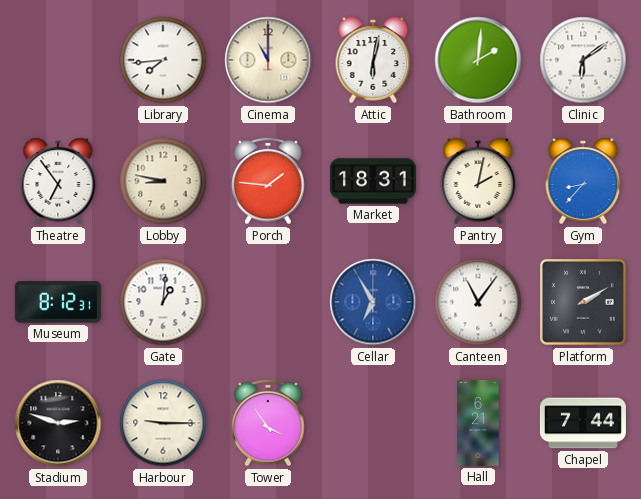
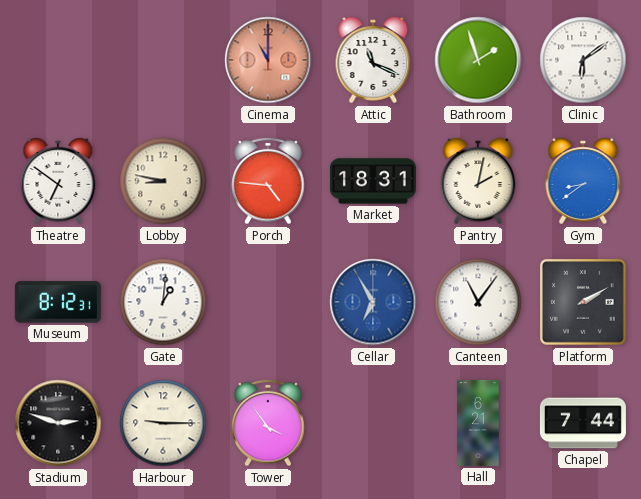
Library: 7:44 -> none (163, 60)
Cinema dial: cream -> salmon (268, 60)
Attic: 6:02 -> 11:19 (373, 60)
Bathroom: 2:01 -> 1:57 (478, 60)
Theatre: 6:54 -> 6:51 (58, 181)
Porch: 1:46 -> 4:46 (268, 181)
Gym: 8:37 -> 8:39 (583, 181)
